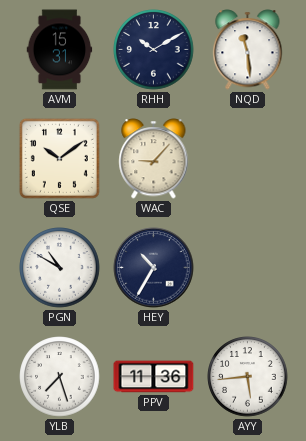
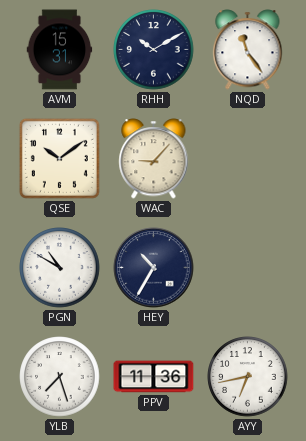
NQD: 11:29 -> 11:24 (248, 50)
AYY: 5:44 -> 6:43 (248, 377)
